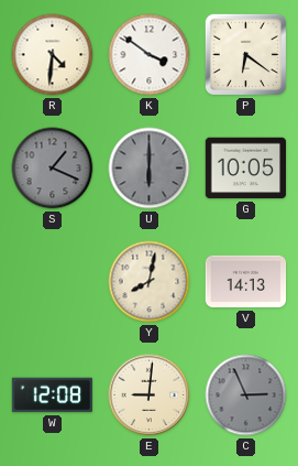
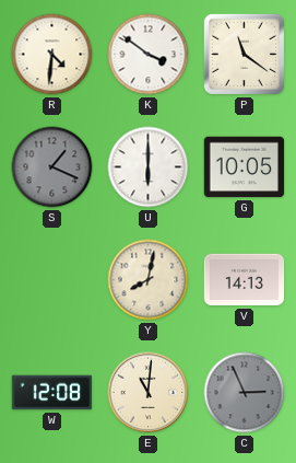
P: 6:21 -> 11:21 (244, 54)
U dial: grey -> white (149, 167)
E: 9:01 -> 11:01 (149, 393)
